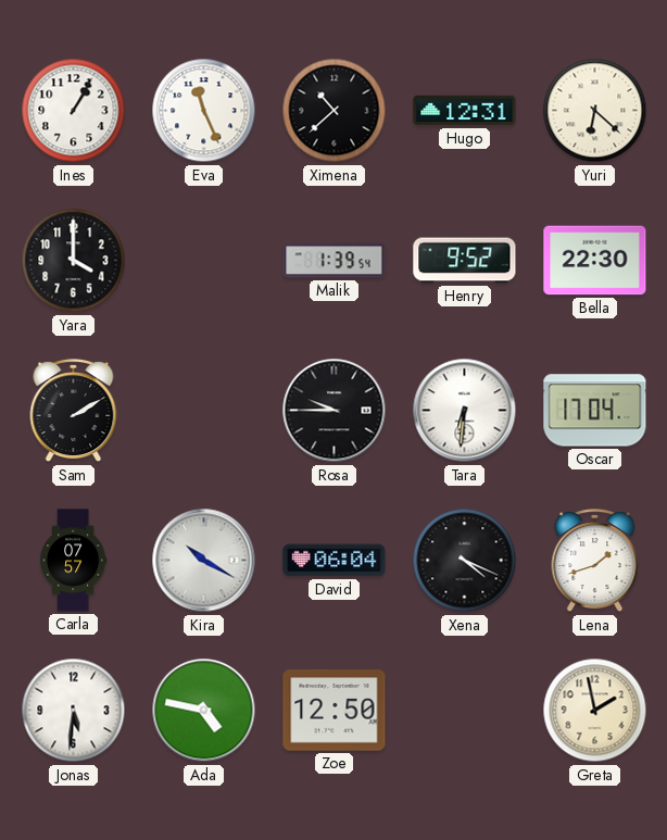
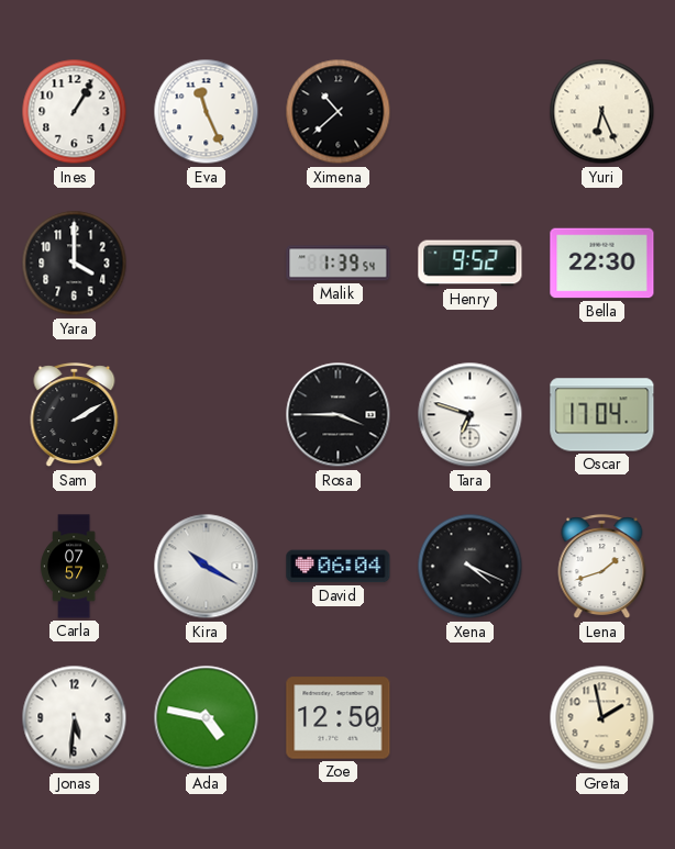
Hugo: 12:31 -> none (465, 111)
Yuri: 6:22 -> 6:26 (602, 112)
Rosa: 9:45 -> 3:45 (339, 415)
Tara: 6:31 -> 6:48 (471, 415)
